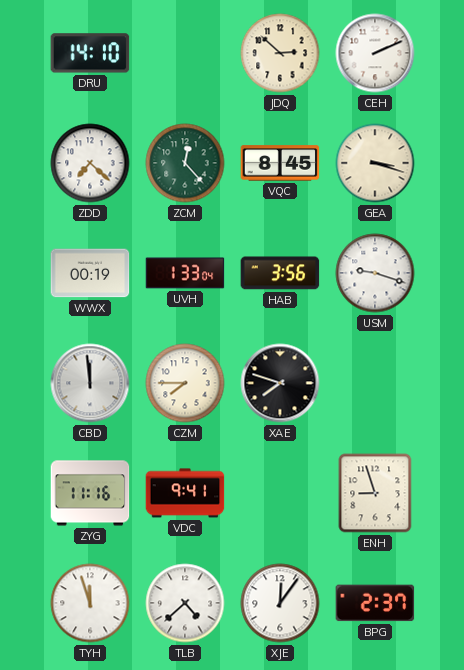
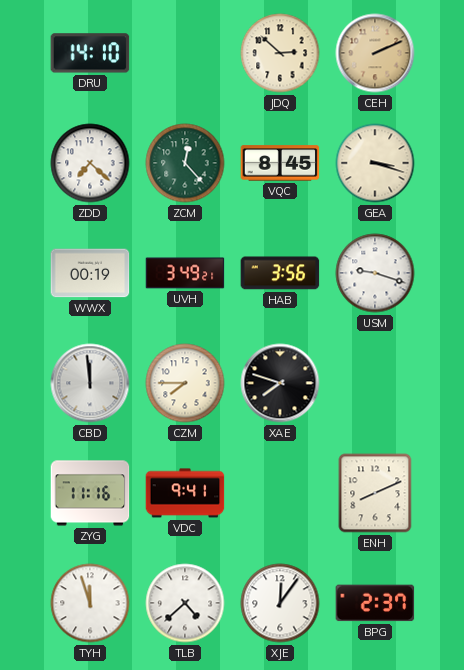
CEH dial: white -> champagne (375, 53)
UVH: 1:33 -> 3:49 (185, 273)
ENH: 8:57 -> 8:11 (375, 493)
